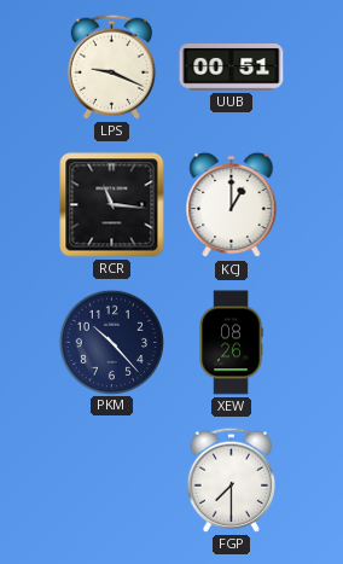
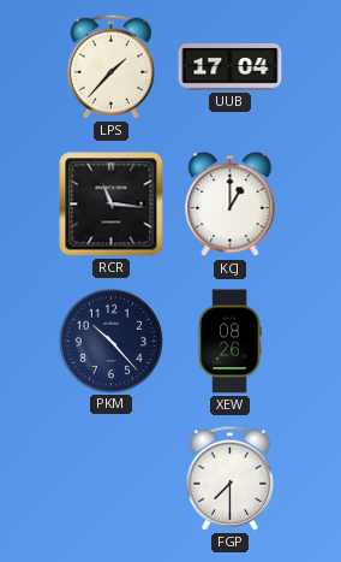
LPS: 9:19 -> 1:37 (110, 66)
UUB: 00:51 -> 17:04 (231, 67)
